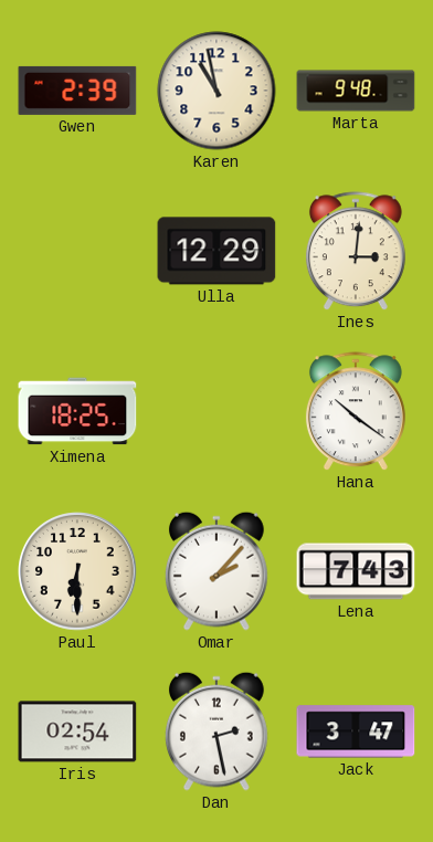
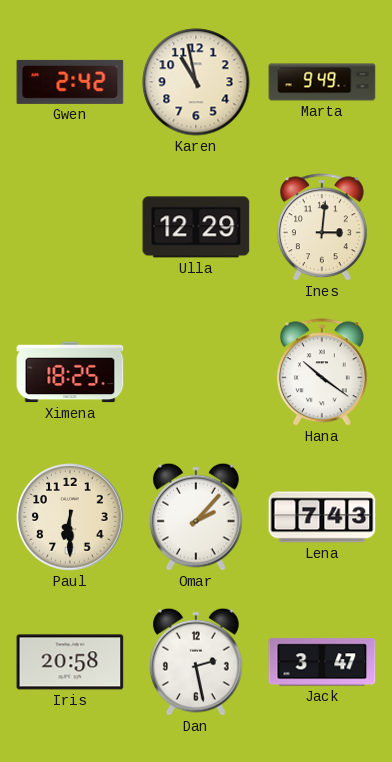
Gwen: 2:39 -> 2:42 (70, 82)
Marta: 9:48 -> 9:49 (322, 82)
Iris: 02:54 -> 20:58 (70, 662)
